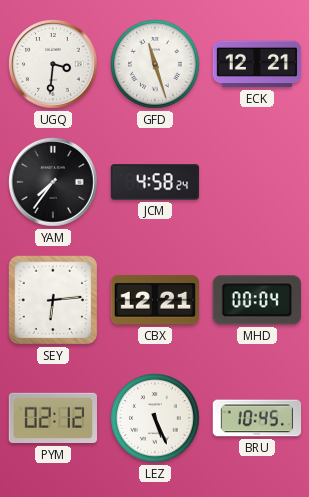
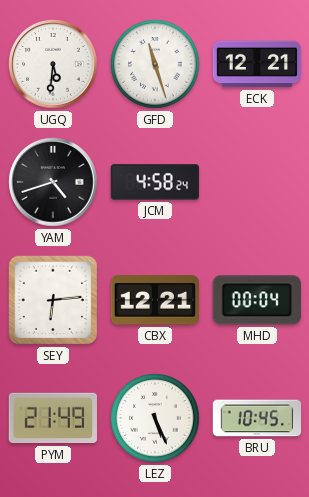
UGQ: 3:31 -> 5:31 (53, 64)
YAM: 7:36 -> 4:42 (53, 182)
PYM: 02:12 -> 21:49 (52, 418)
